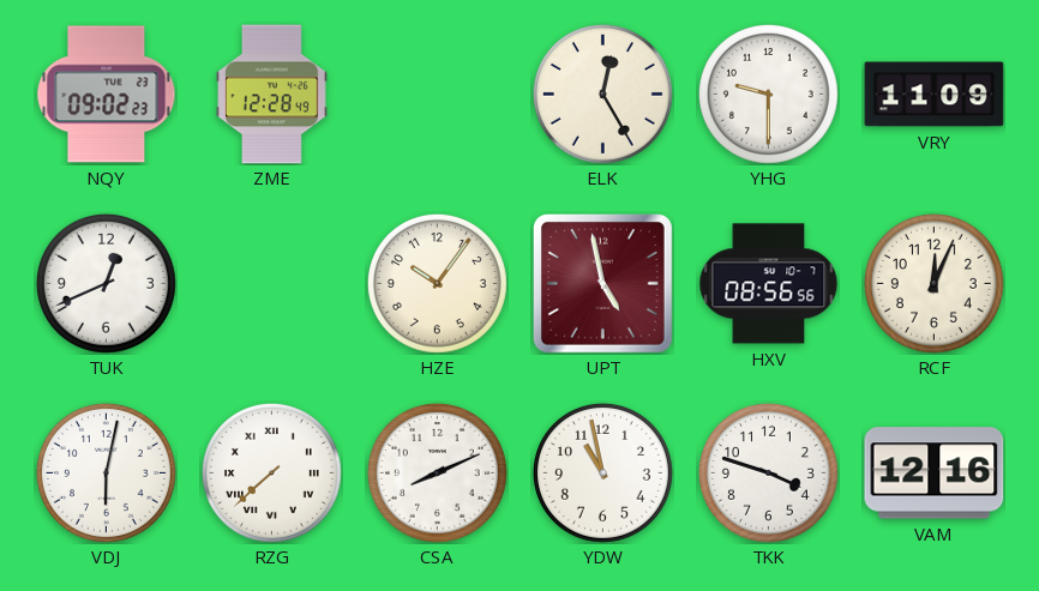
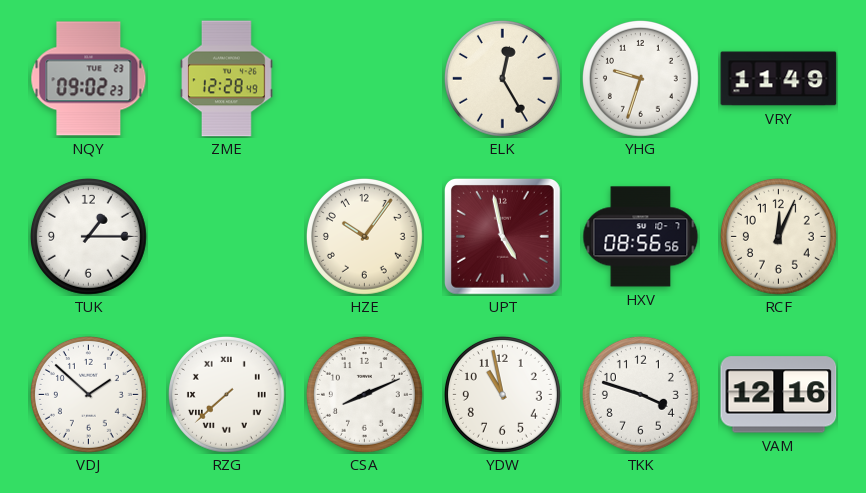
YHG: 9:30 -> 9:33 (640, 78)
VRY: 11:09 -> 11:49 (779, 79)
TUK: 12:41 -> 1:15 (88, 236)
VDJ: 6:02 -> 1:52 (88, 394)
